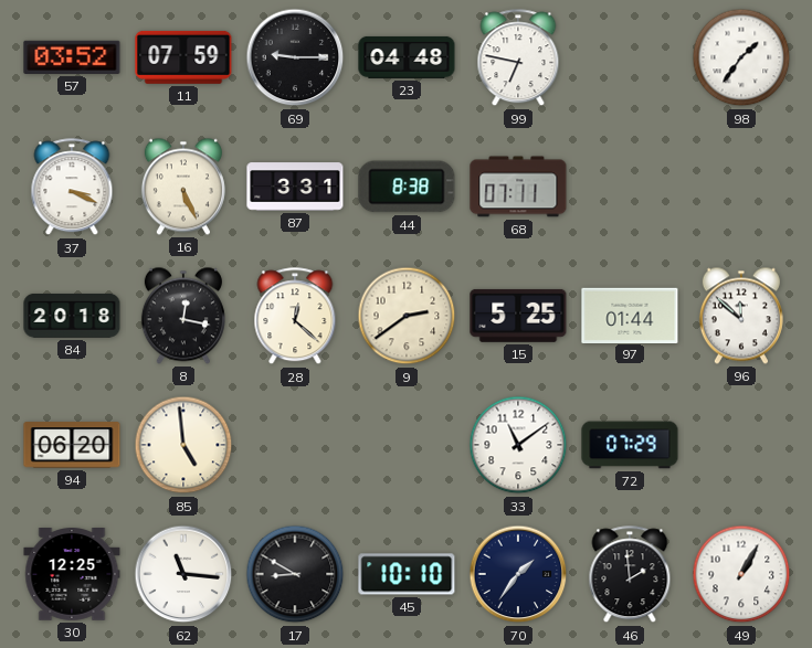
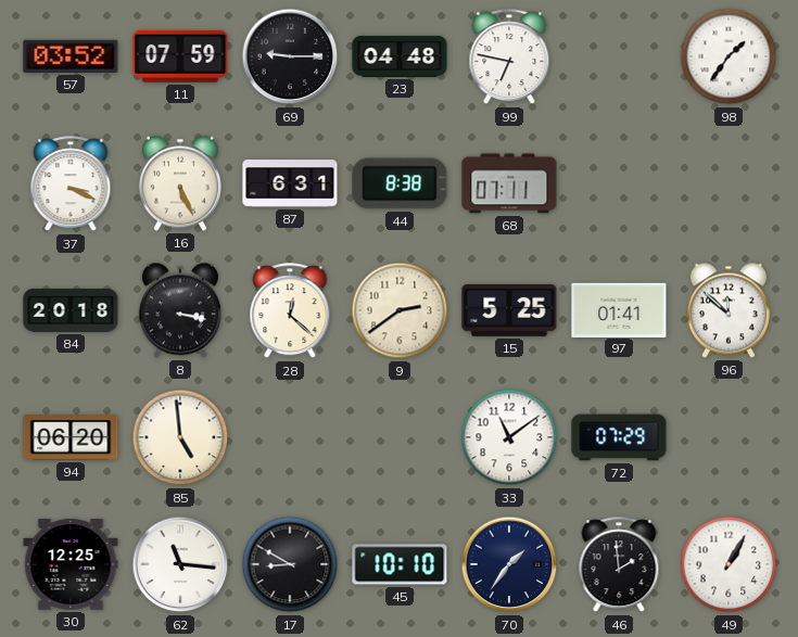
87: 3:31 -> 6:31 (290, 183)
8: 12:17 -> 3:17 (180, 310)
97: 01:44 -> 01:41 (619, 309)
